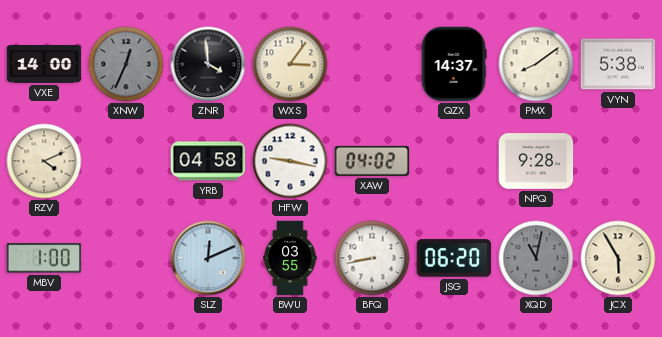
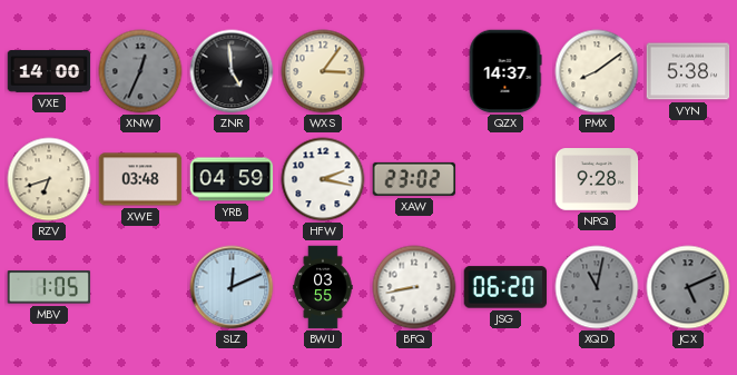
ZNR: 3:59 -> 4:59 (232, 71)
RZV: 4:11 -> 6:42 (49, 179)
XWE: none -> 03:48 (140, 179)
YRB: 04:58 -> 04:59 (232, 179)
HFW: 9:17 -> 2:17 (323, 179)
XAW: 04:02 -> 23:02 (414, 179)
MBV: 1:00 -> 1:05 (49, 287)
JCX: 5:55 -> 5:11 (688, 287)
JCX dial: cream -> grey (688, 287)
